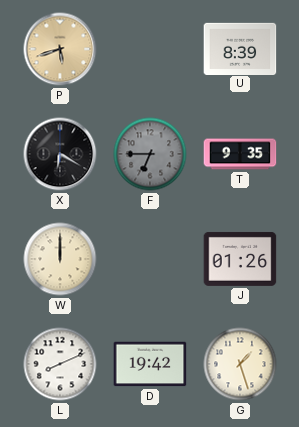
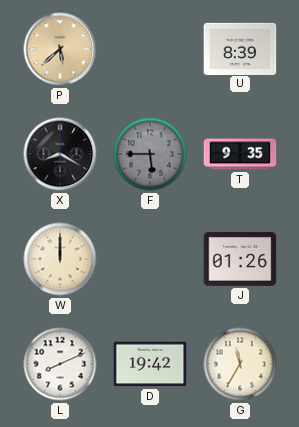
P: 5:42 -> 5:38 (60, 49)
X: 6:20 -> 8:20 (60, 154)
F: 6:45 -> 5:45 (150, 154)
G: 1:27 -> 11:35 (240, 364)
